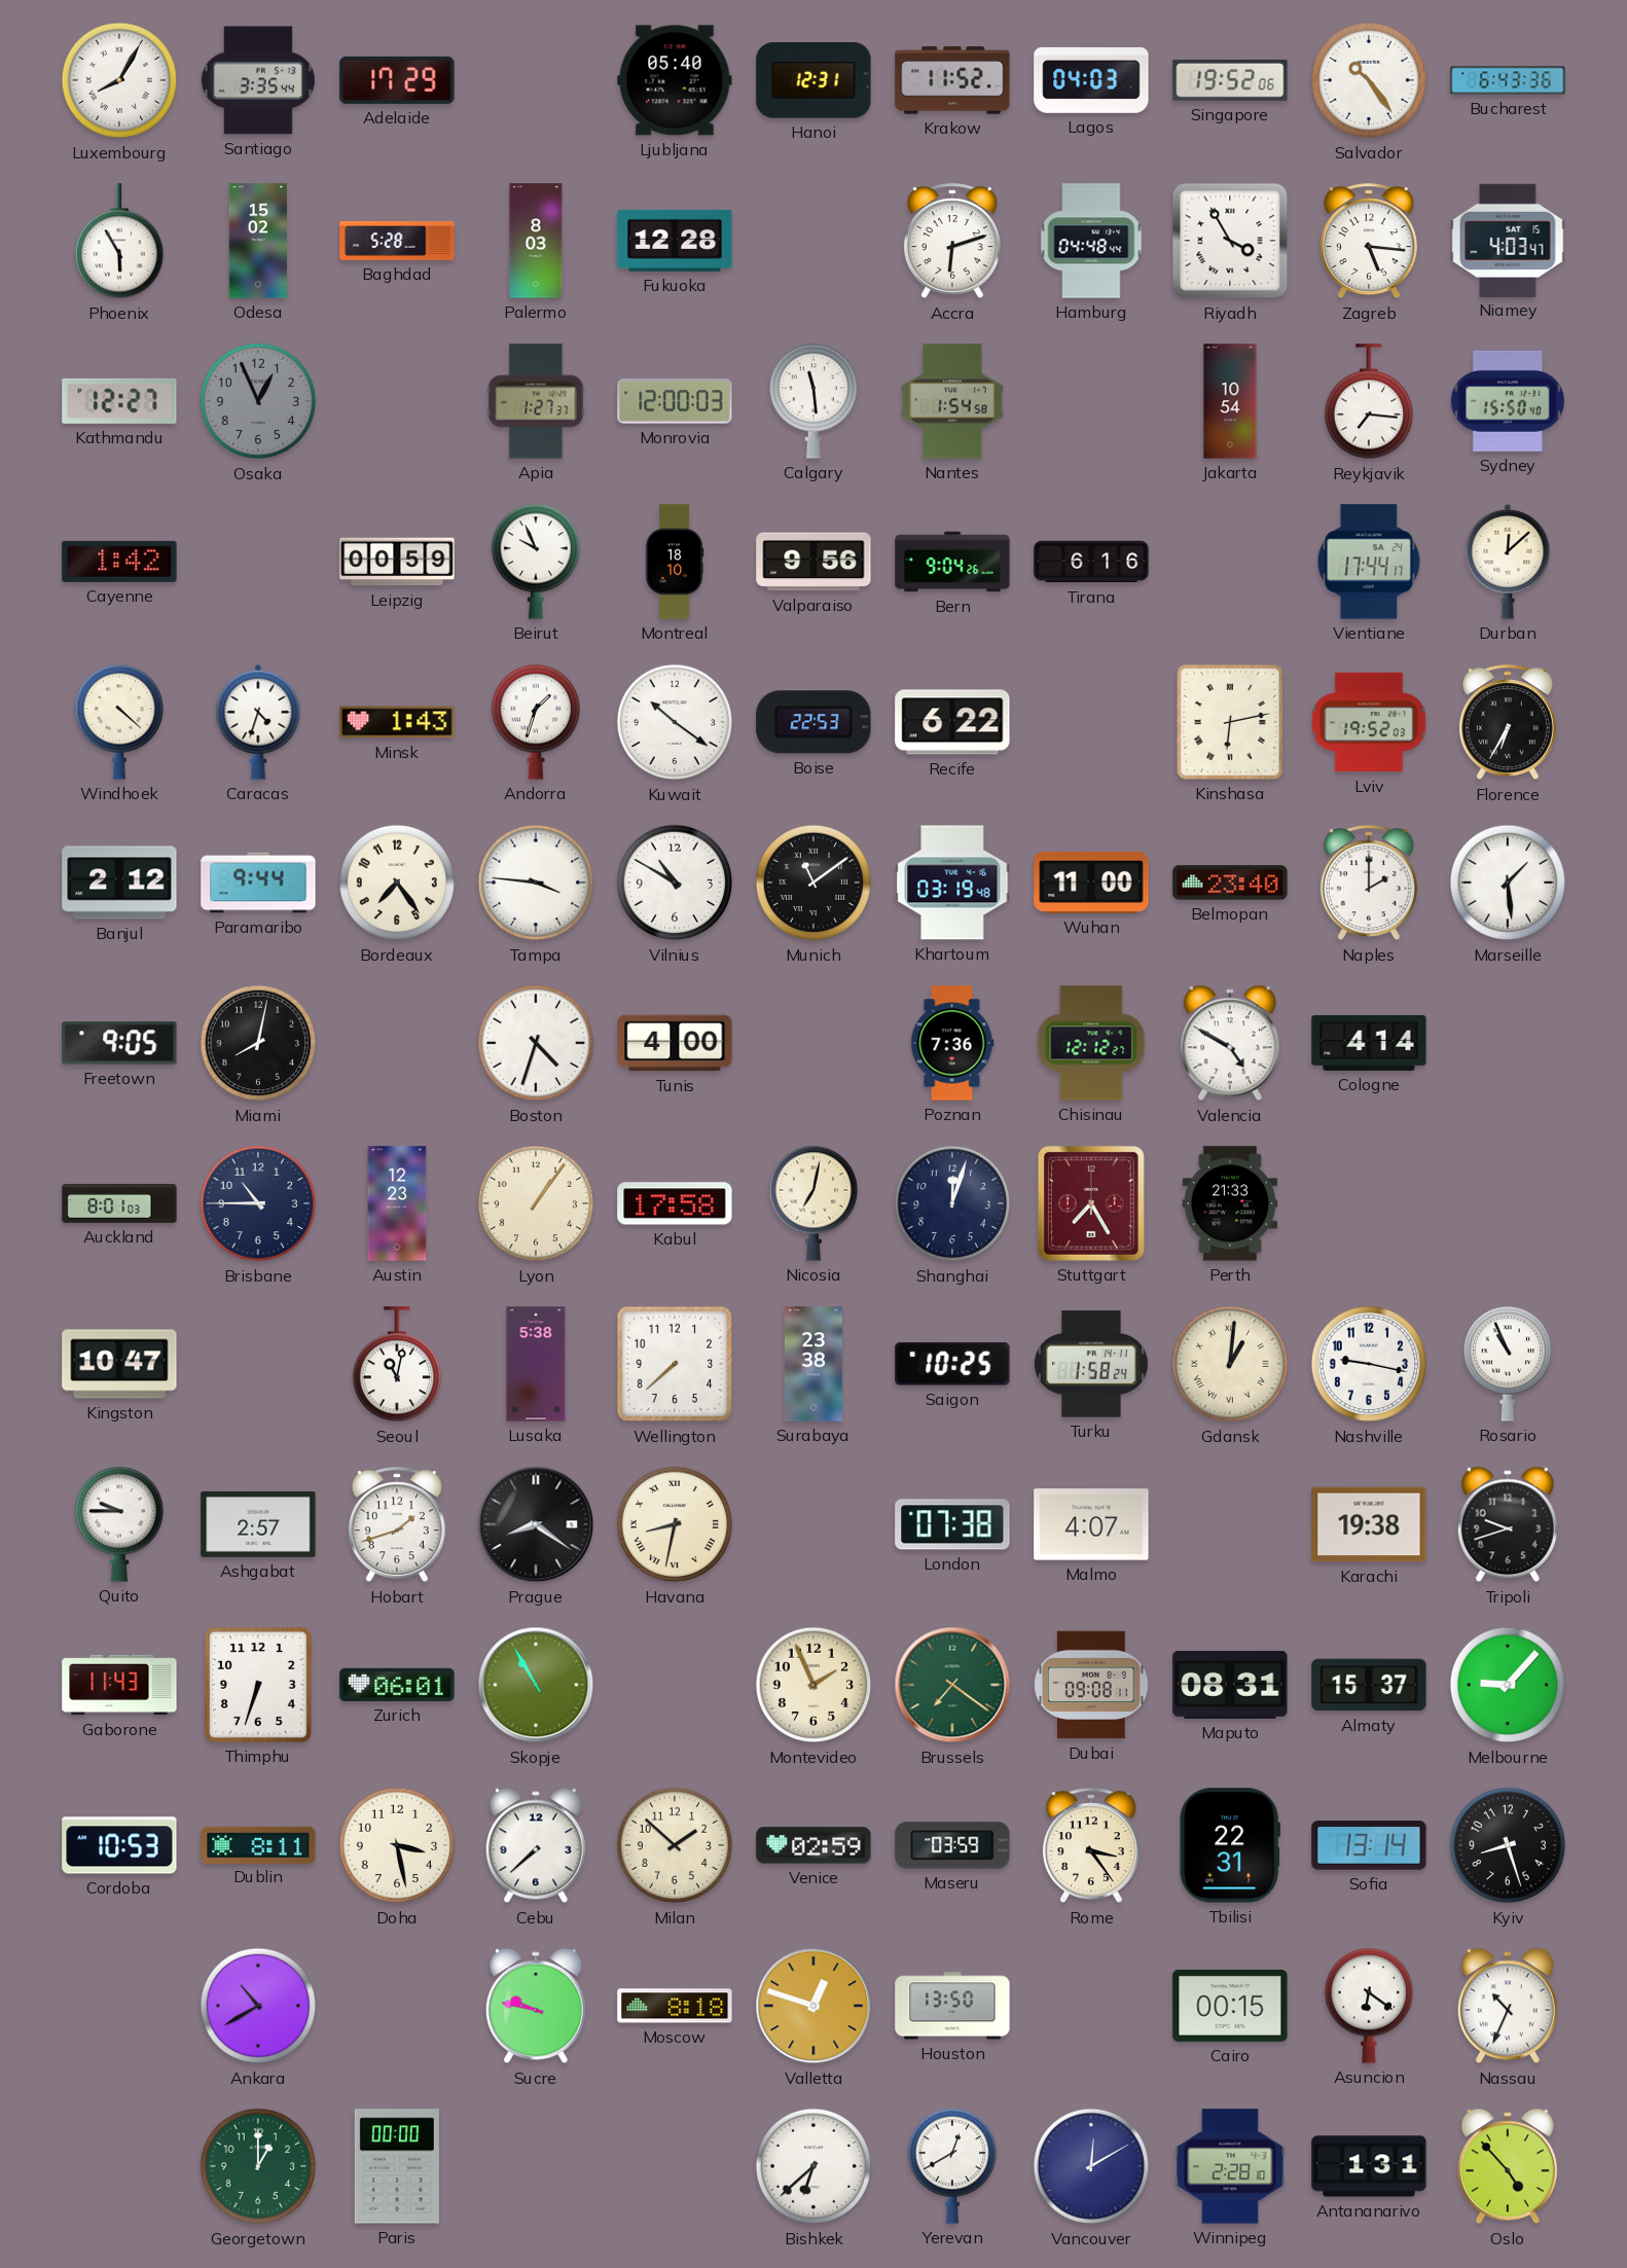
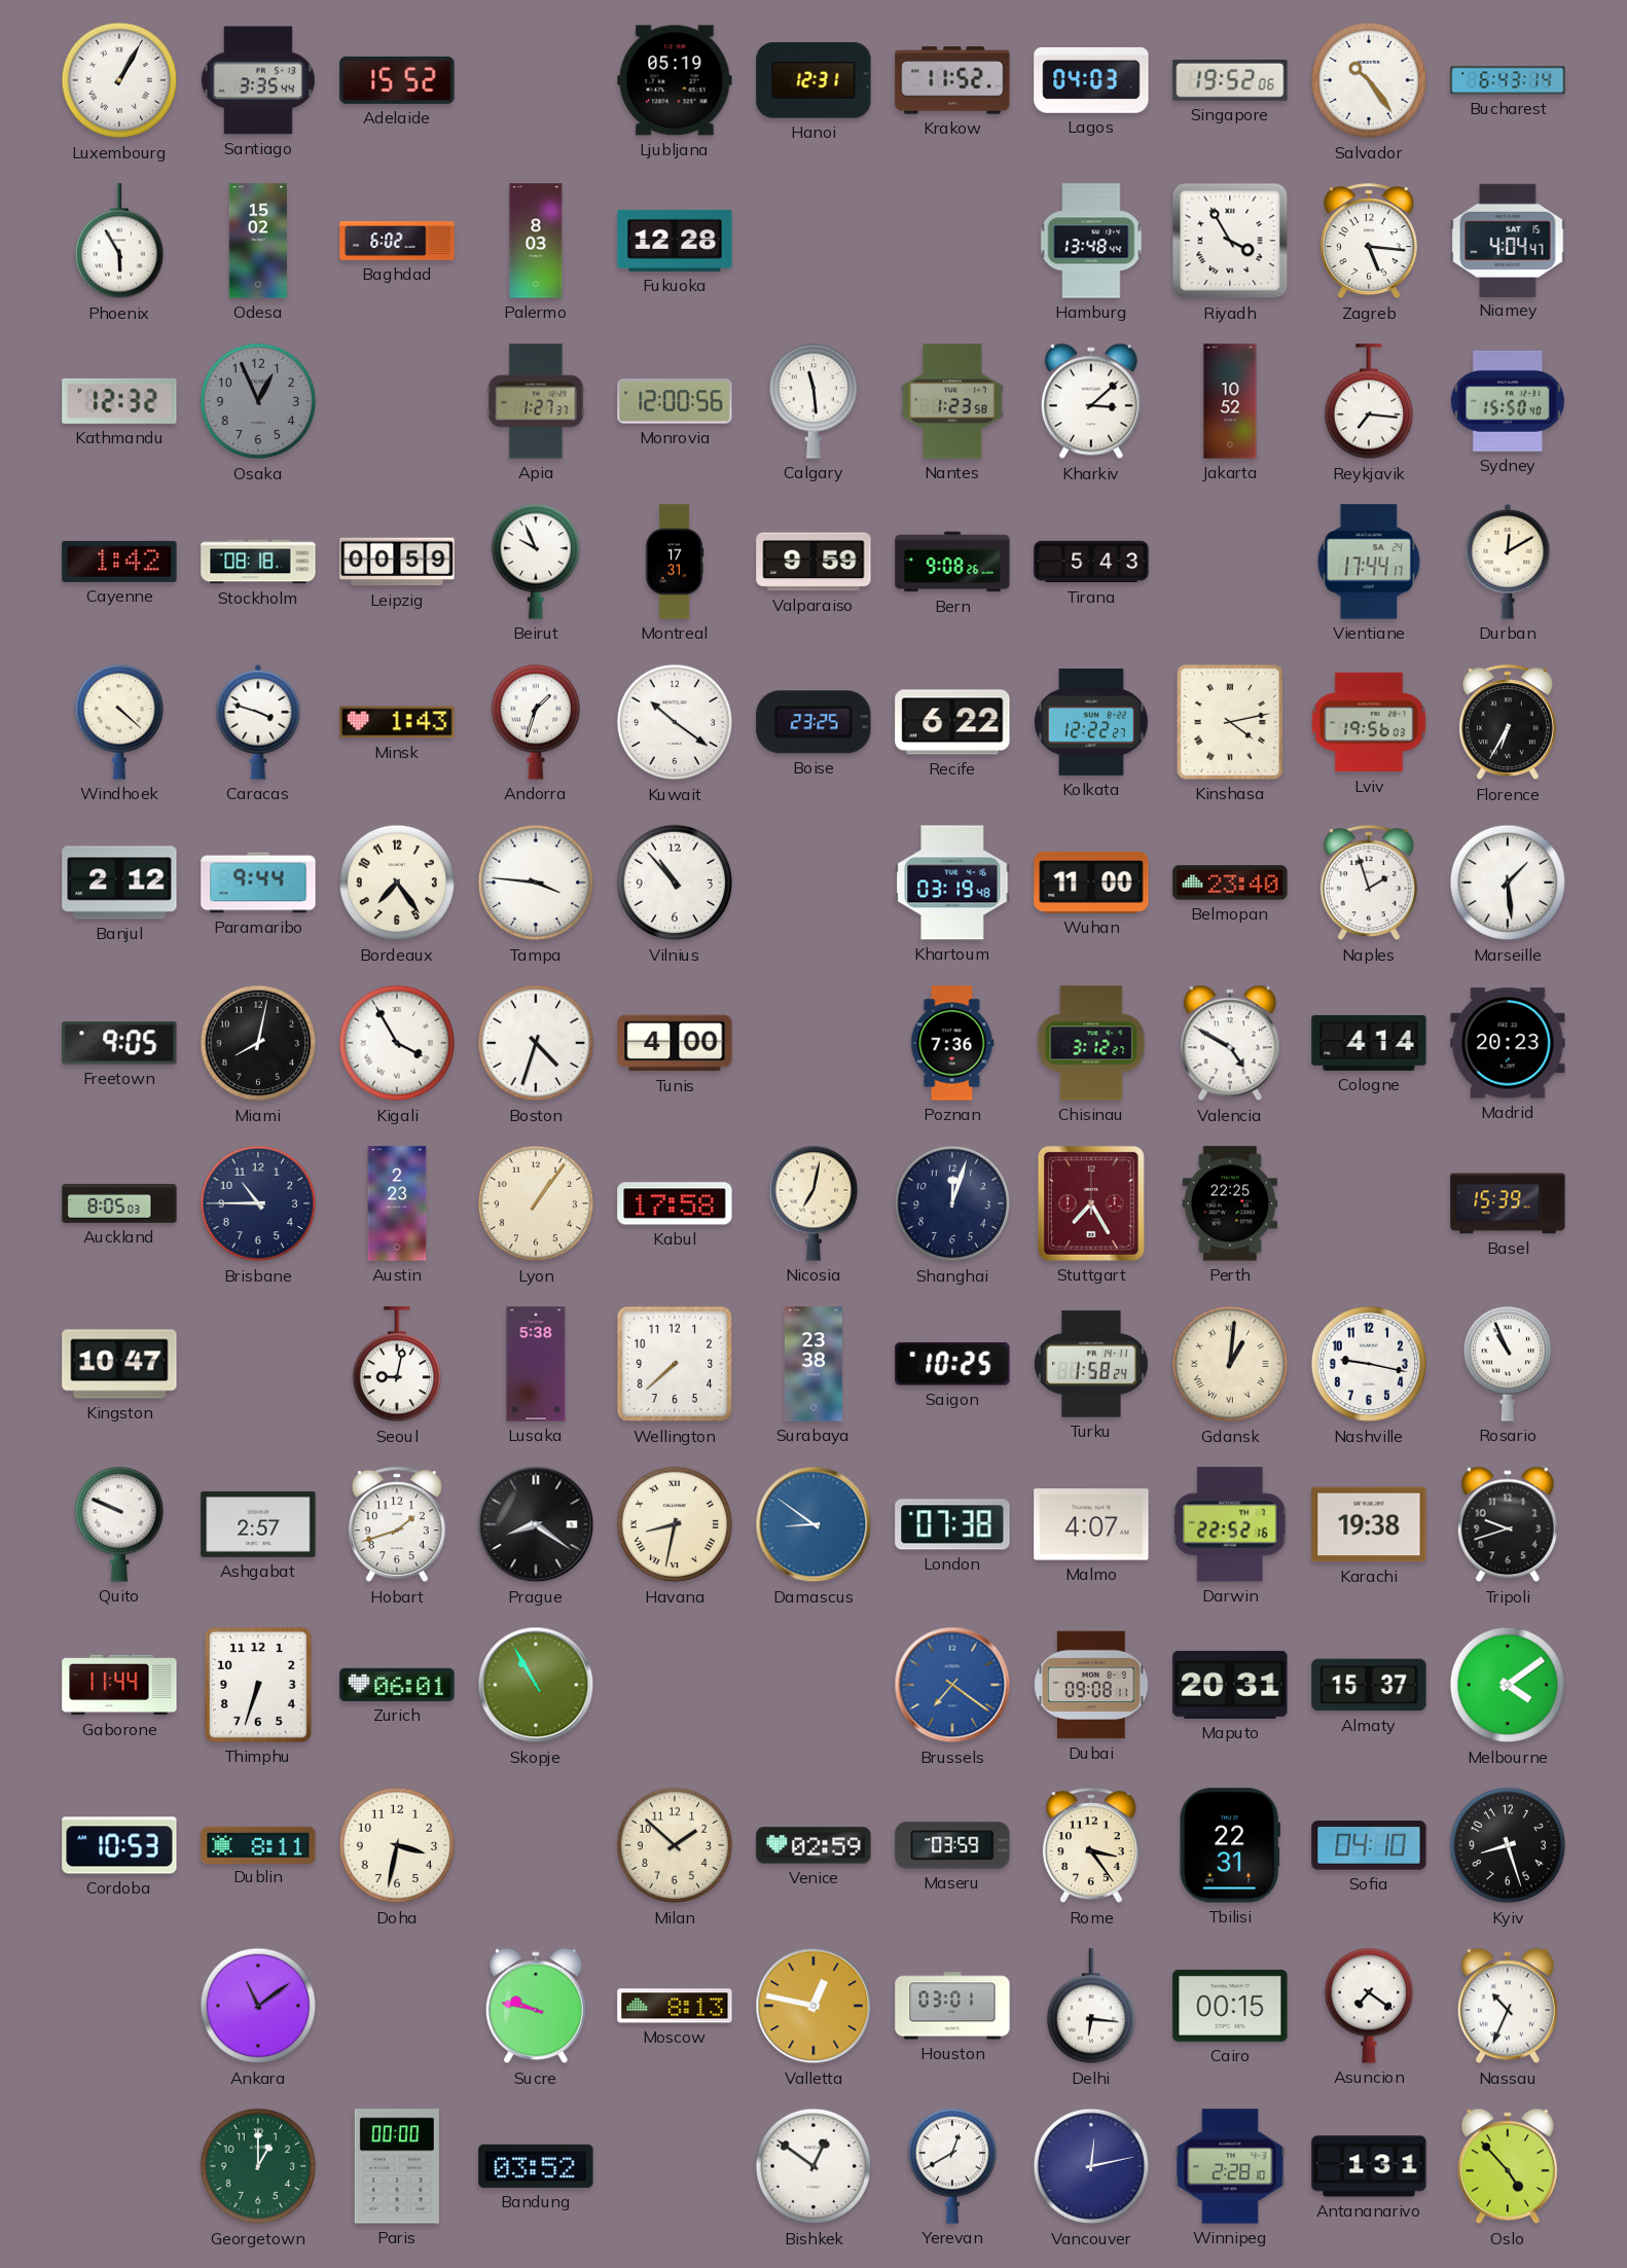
Luxembourg: 8:05 -> 1:05 (119, 80)
Adelaide: 17:29 -> 15:52 (397, 80)
Ljubljana: 05:40 -> 05:19 (675, 80)
Bucharest: 6:43:36 -> 6:43:14 (1508, 80)
Baghdad: 5:28 -> 6:02 (397, 241)
Accra: 6:12 -> none (952, 242)
Hamburg: 04:48 -> 13:48 (1091, 241)
Niamey: 4:03 -> 4:04 (1508, 240)
Kathmandu: 12:27 -> 12:32 (119, 401)
Monrovia: 12:00:03 -> 12:00:56 (675, 401)
Nantes: 1:54 -> 1:23 (952, 401)
Kharkiv: none -> 3:08 (1091, 401)
Jakarta: 10:54 -> 10:52 (1230, 401)
Stockholm: none -> 08:18 (258, 562)
Montreal: 18:10 -> 17:31 (675, 562)
Valparaiso: 9:56 -> 9:59 (813, 562)
Bern: 9:04 -> 9:08 (952, 562)
Tirana: 6:16 -> 5:43 (1091, 562)
Durban: 12:08 -> 12:10 (1508, 562)
Caracas: 4:33 -> 3:48 (258, 722)
Boise: 22:53 -> 23:25 (813, 722)
Kolkata: none -> 12:22 (1091, 722)
Kinshasa: 6:13 -> 4:13 (1230, 722)
Lviv: 19:52 -> 19:56 (1369, 722)
Vilnius: 10:50 -> 10:53 (675, 883)
Munich: 11:09 -> none (813, 883)
Naples: 2:00 -> 1:57 (1369, 884)
Kigali: none -> 3:55 (397, 1043)
Chisinau: 12:12 -> 3:12 (1091, 1043)
Madrid: none -> 20:23 (1508, 1043)
Auckland: 8:01 -> 8:05 (119, 1203)
Austin: 12:23 -> 2:23 (397, 1203)
Perth: 21:33 -> 22:25 (1230, 1203)
Basel: none -> 15:39 (1508, 1203)
Seoul: 11:02 -> 9:02 (396, 1365)
Quito: 9:45 -> 9:49 (118, 1524)
Damascus: none -> 8:51 (813, 1524)
Darwin: none -> 22:52 (1230, 1524)
Gaborone: 11:43 -> 11:44 (119, 1685)
Montevideo: 1:56 -> none (813, 1685)
Brussels dial: green -> blue (952, 1685)
Maputo: 08:31 -> 20:31 (1230, 1685)
Melbourne: 9:07 -> 4:09 (1508, 1685)
Doha: 3:28 -> 3:32 (397, 1845)
Cebu: 7:38 -> none (536, 1845)
Sofia: 13:14 -> 04:10 (1369, 1845)
Ankara: 10:40 -> 11:09 (258, 2006)
Moscow: 8:18 -> 8:13 (675, 2006)
Valletta: 12:48 -> 12:47 (813, 2006)
Houston: 13:50 -> 03:01 (952, 2006)
Delhi: none -> 6:16 (1090, 2007)
Asuncion: 6:21 -> 7:21 (1368, 2006)
Bandung: none -> 03:52 (536, 2166)
Bishkek: 6:38 -> 12:51 (813, 2166)
Vancouver: 12:10 -> 12:13 (1091, 2166)
